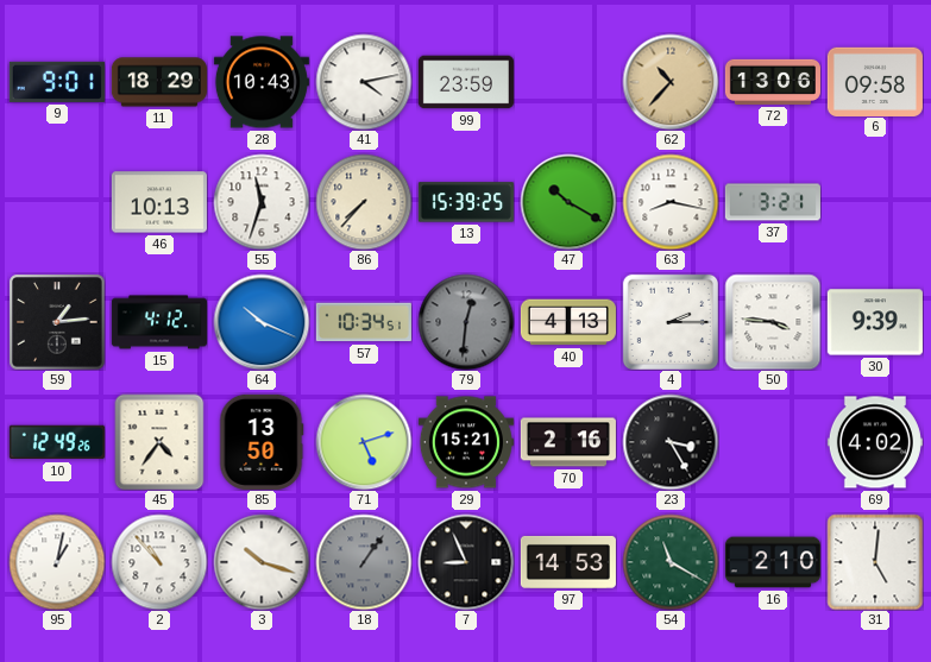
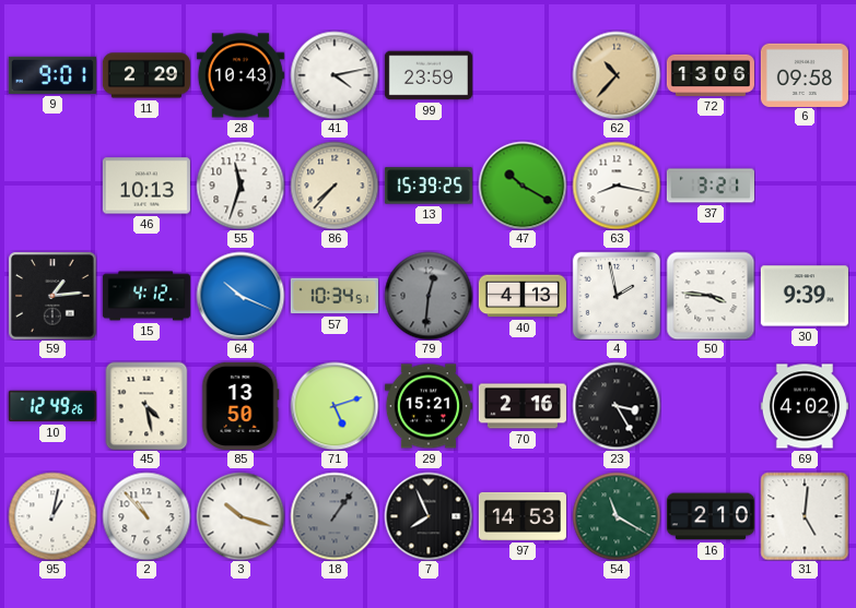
11: 18:29 -> 2:29 (146, 75)
4: 2:15 -> 1:58 (617, 296)
45: 4:36 -> 4:28 (146, 406)
7: 8:56 -> 7:56 (429, 516)
